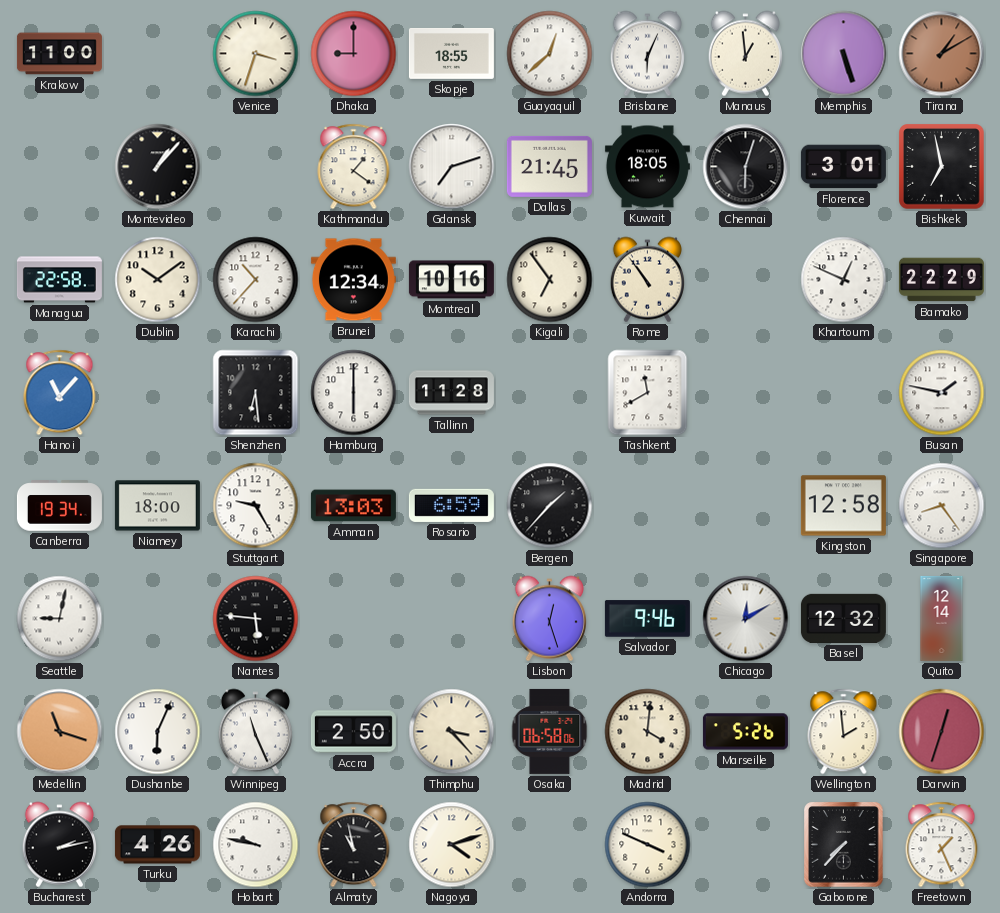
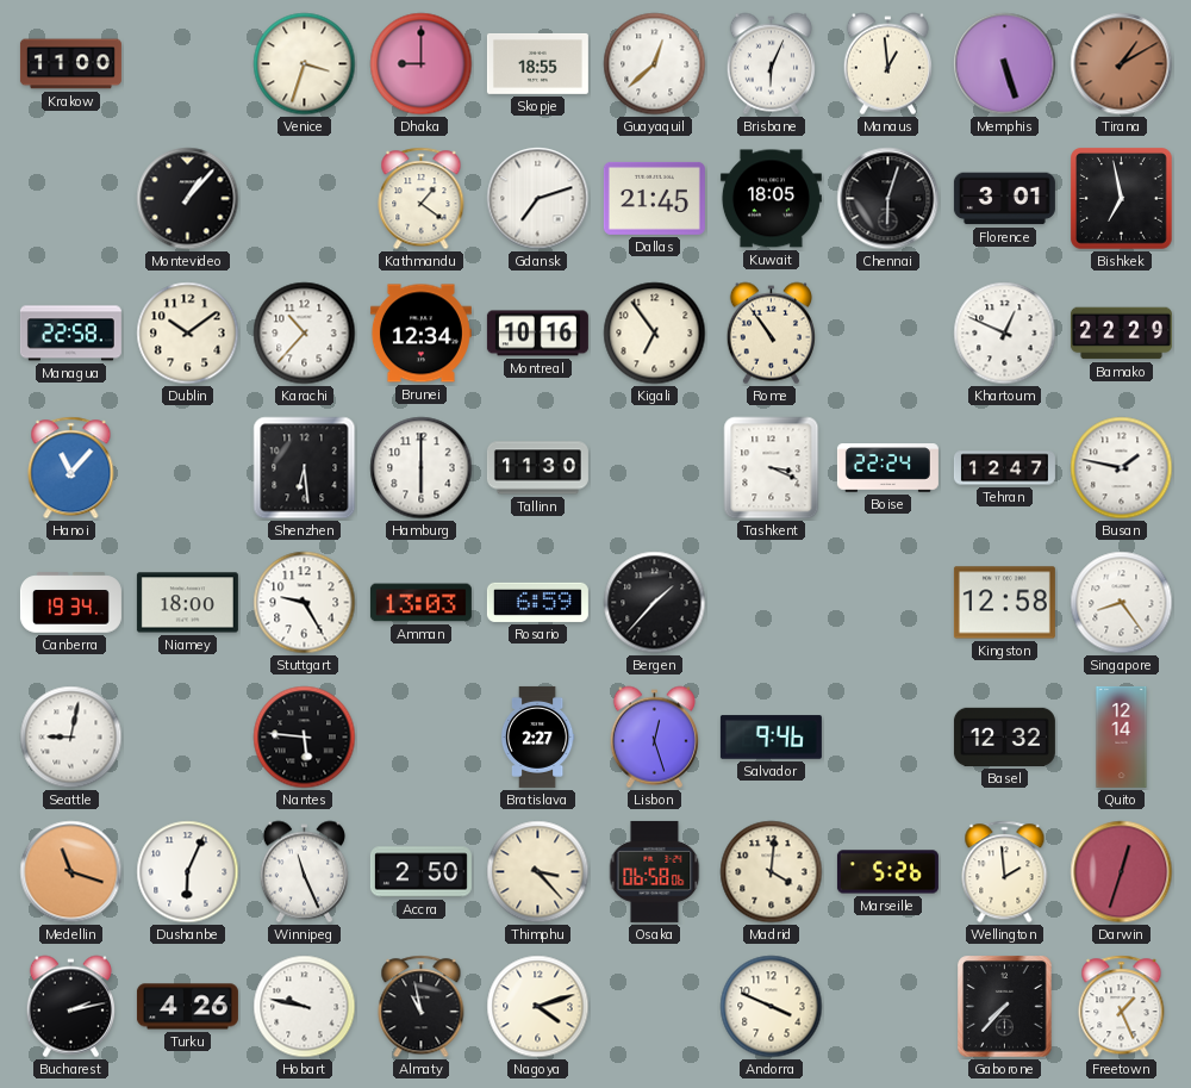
Tallinn: 11:28 -> 11:30 (537, 468)
Tashkent: 11:40 -> 3:19 (772, 468)
Boise: none -> 22:24 (887, 468)
Tehran: none -> 12:47 (1004, 468)
Bratislava: none -> 2:27 (537, 736)
Chicago: 12:10 -> none (746, 619)
